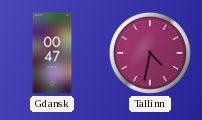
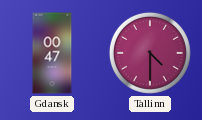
Tallinn: 4:32 -> 4:30 (150, 53)
